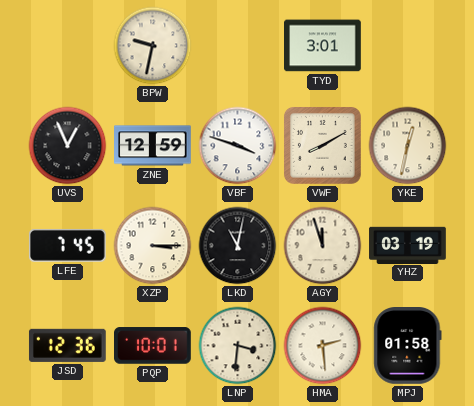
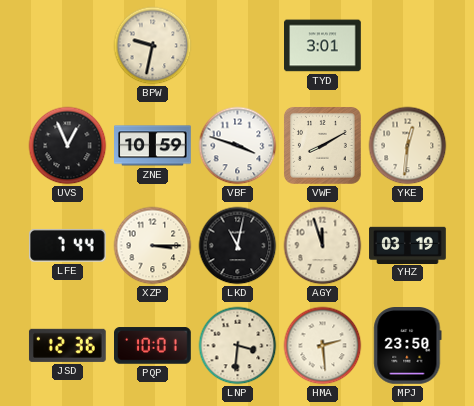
ZNE: 12:59 -> 10:59 (153, 146)
YKE: 12:32 -> 12:31 (408, 146)
LFE: 7:45 -> 7:44 (68, 245)
MPJ: 01:58 -> 23:50 (408, 346)
